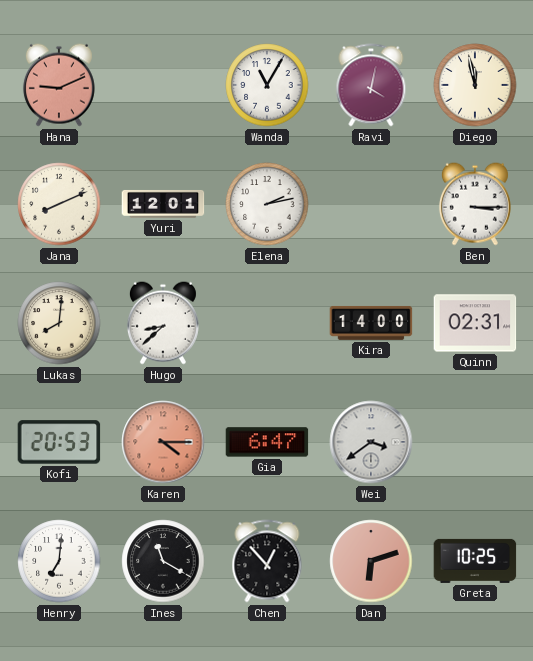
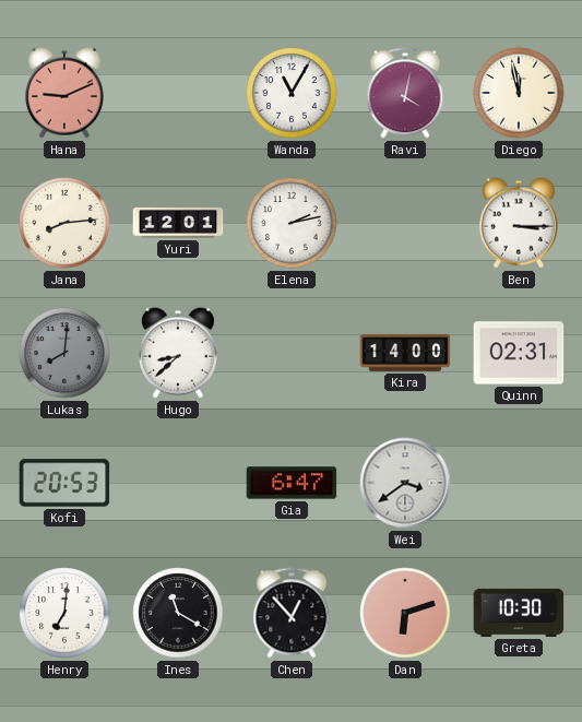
Jana: 8:11 -> 8:14 (64, 223)
Lukas dial: cream -> grey (64, 353)
Karen: 4:15 -> none (163, 442)
Greta: 10:25 -> 10:30 (519, 613)
